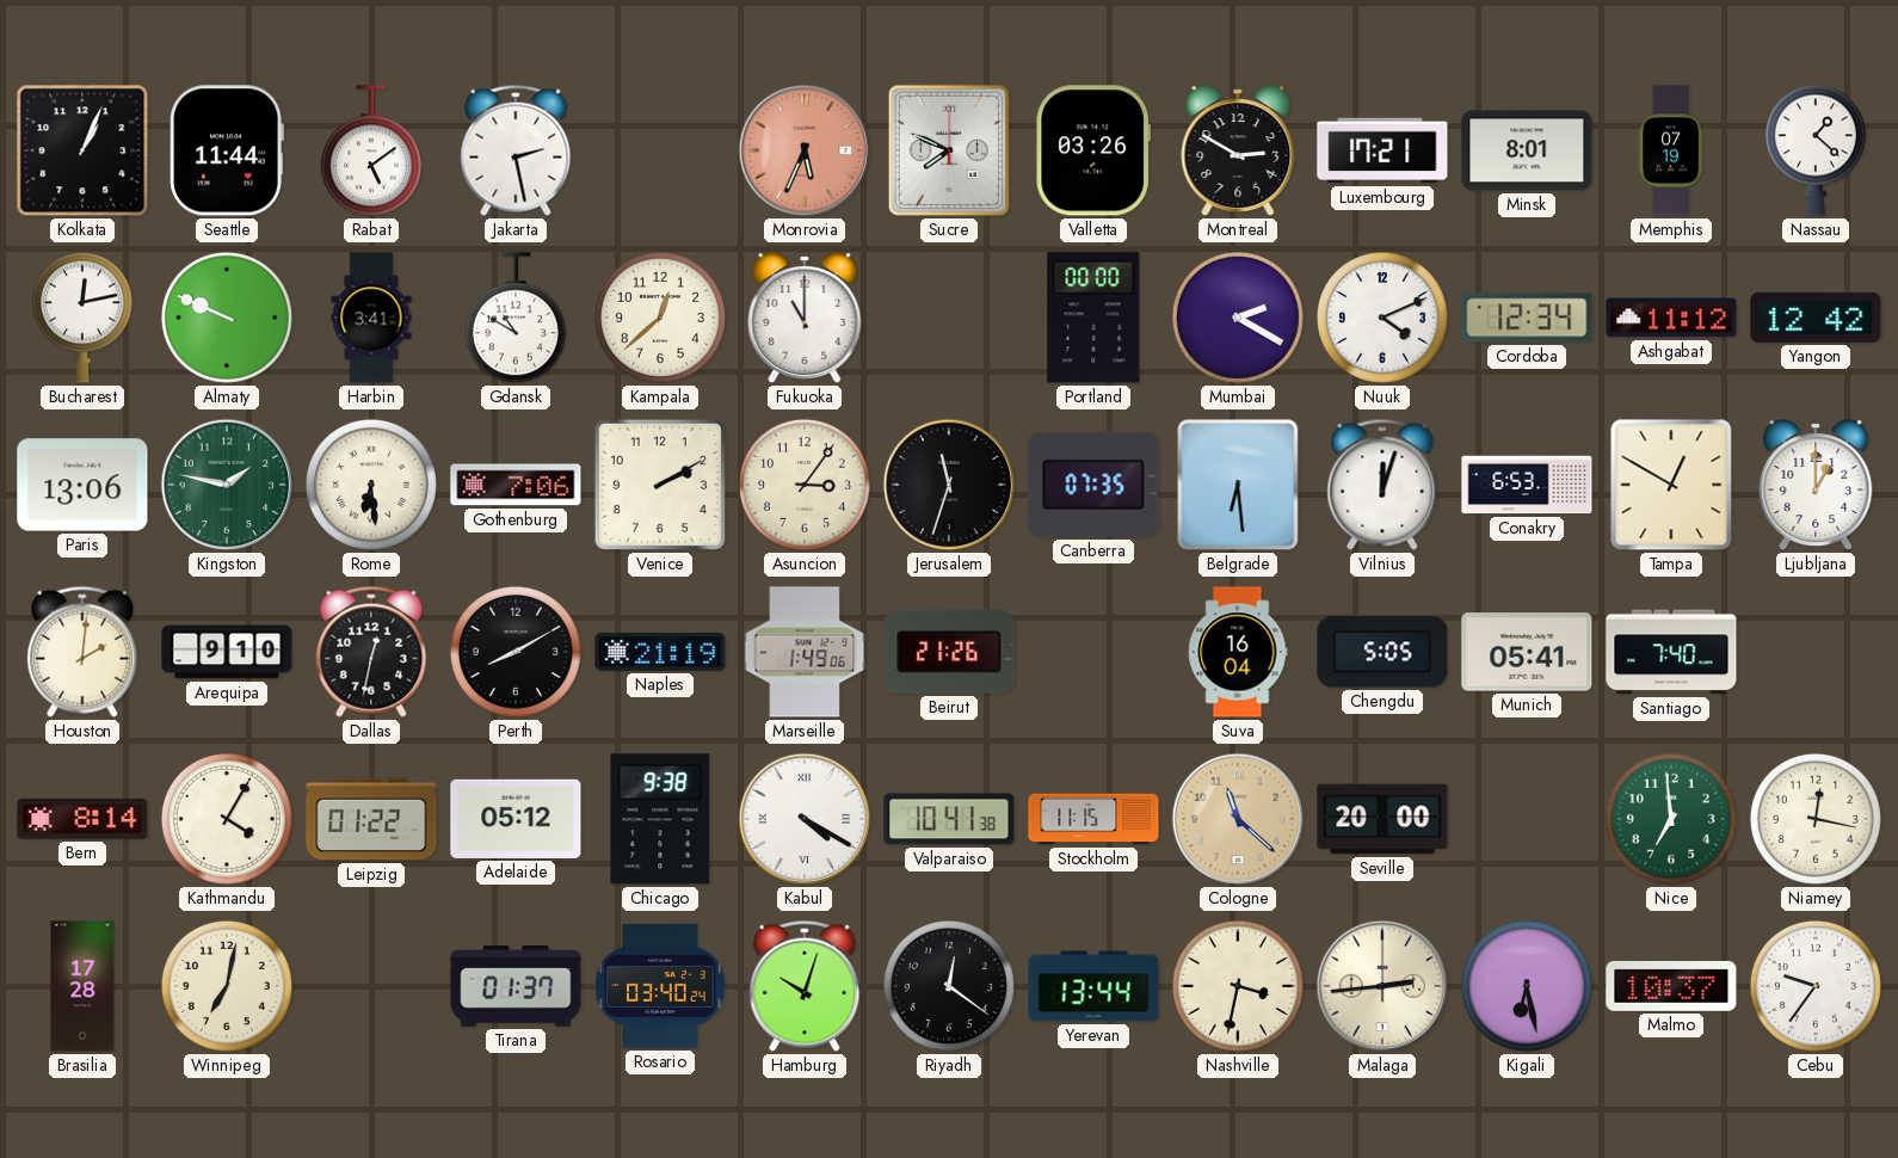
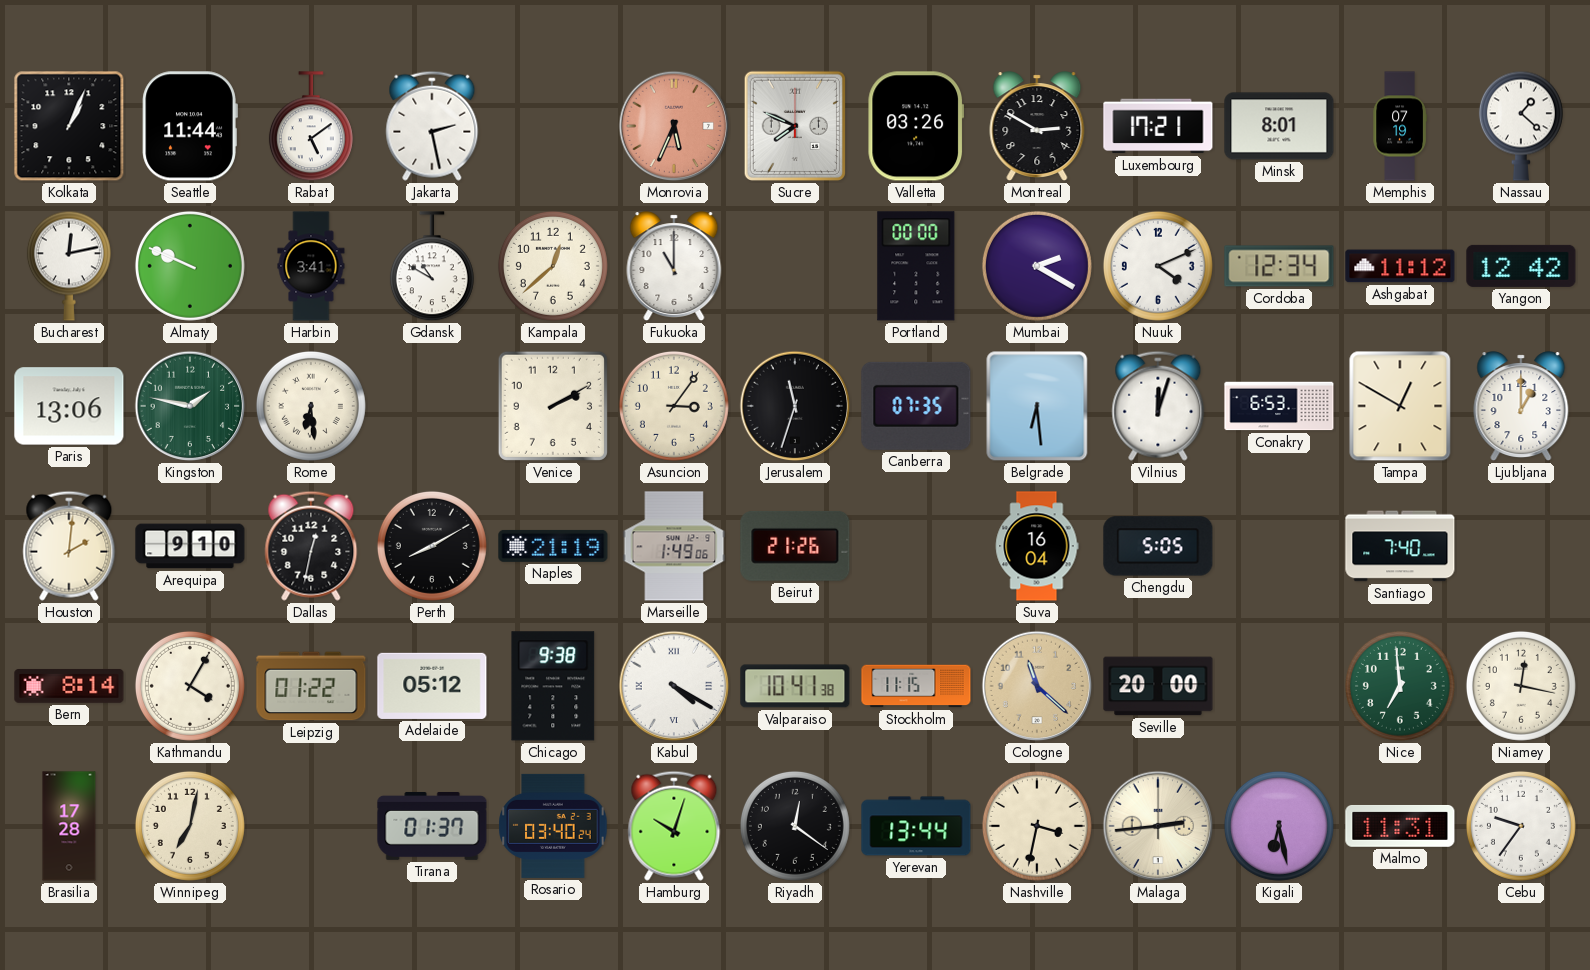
Gothenburg: 7:06 -> none (516, 485)
Munich: 05:41 -> none (1527, 652)
Malmo: 10:37 -> 11:31 (1400, 826)
